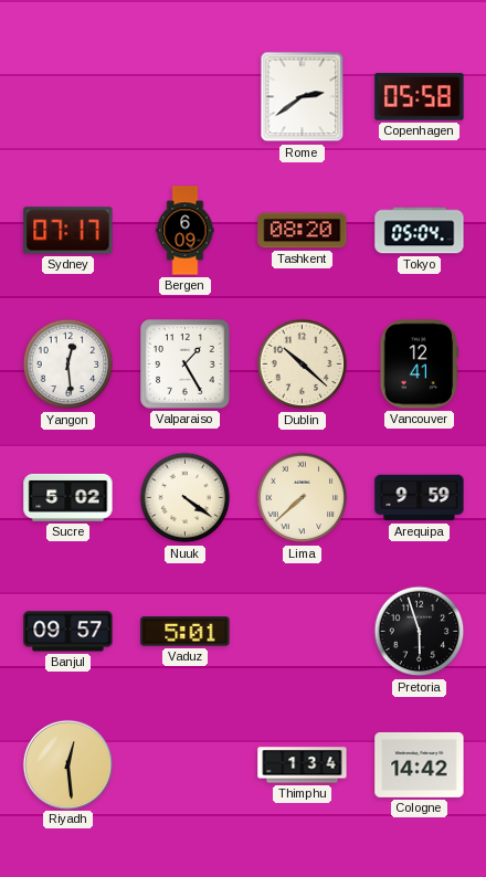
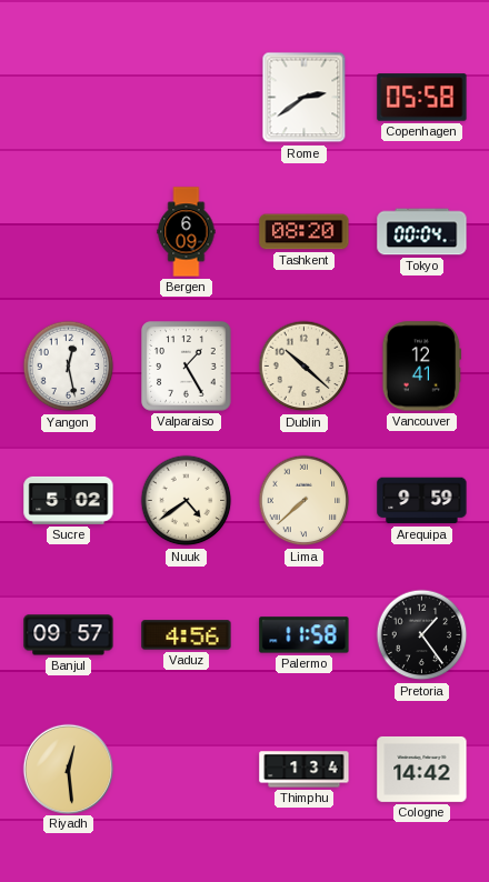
Sydney: 07:17 -> none (68, 231)
Tokyo: 05:04 -> 00:04 (422, 232)
Yangon: 12:29 -> 12:28 (69, 367)
Nuuk: 4:21 -> 4:39 (187, 501)
Vaduz: 5:01 -> 4:56 (187, 635)
Palermo: none -> 11:58 (305, 635)
Pretoria: 5:57 -> 1:24 (422, 635)
